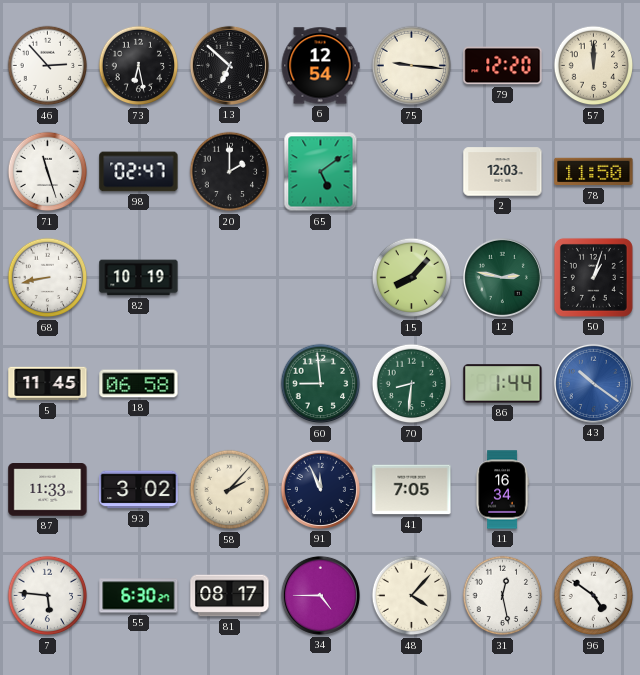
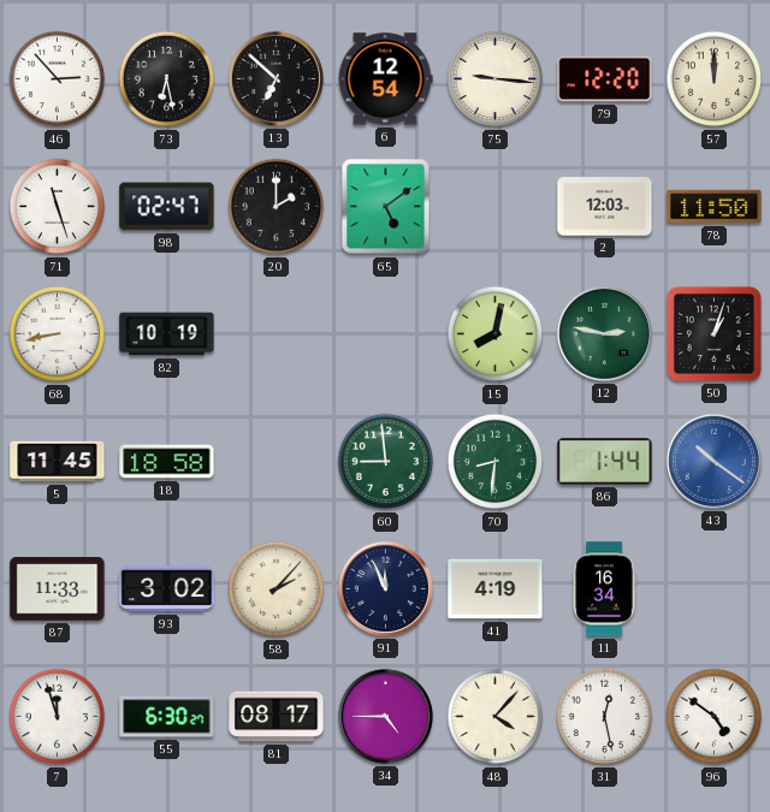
15: 8:07 -> 8:02 (496, 334)
18: 06:58 -> 18:58 (167, 462)
41: 7:05 -> 4:19 (496, 589)
7: 5:46 -> 11:57 (58, 717)
